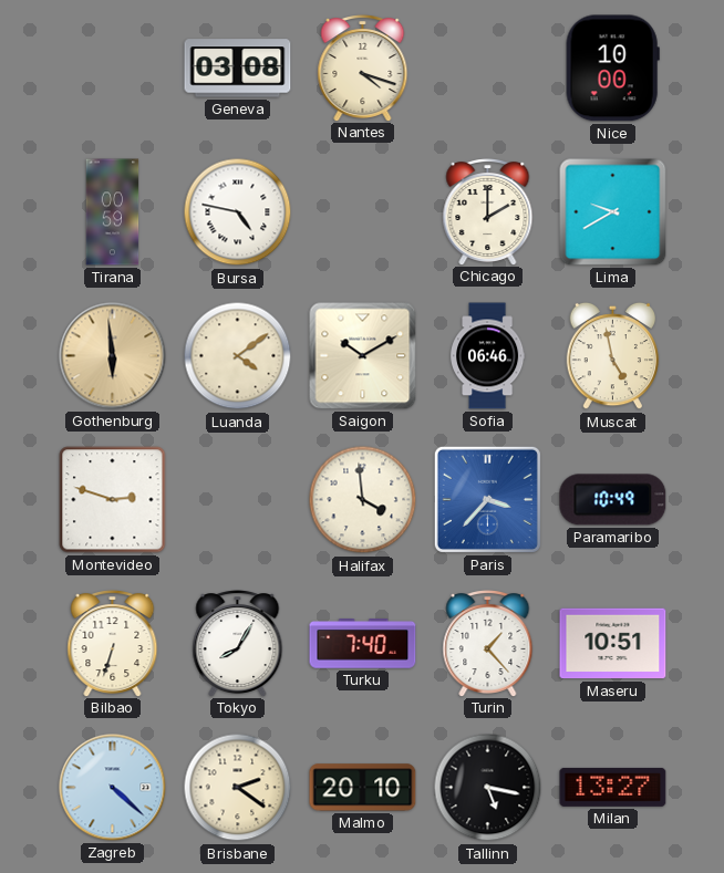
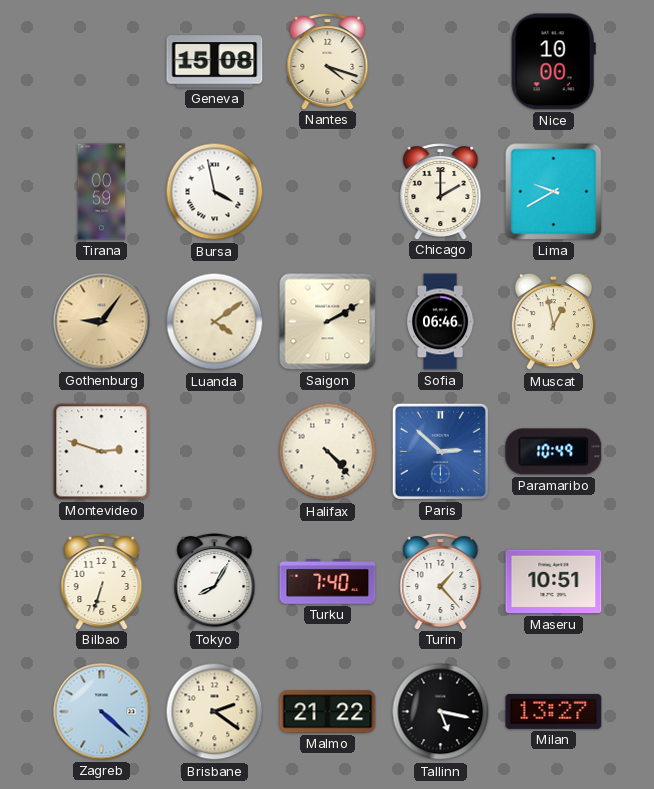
Geneva: 03:08 -> 15:08 (215, 62)
Bursa: 4:47 -> 3:58 (215, 192)
Gothenburg: 5:59 -> 9:06 (102, 322)
Saigon: 10:10 -> 2:10 (328, 322)
Muscat: 4:58 -> 12:58 (554, 322)
Halifax: 3:59 -> 4:23 (328, 452)
Paris: 3:37 -> 2:52 (440, 451)
Malmo: 20:10 -> 21:22 (328, 712)
